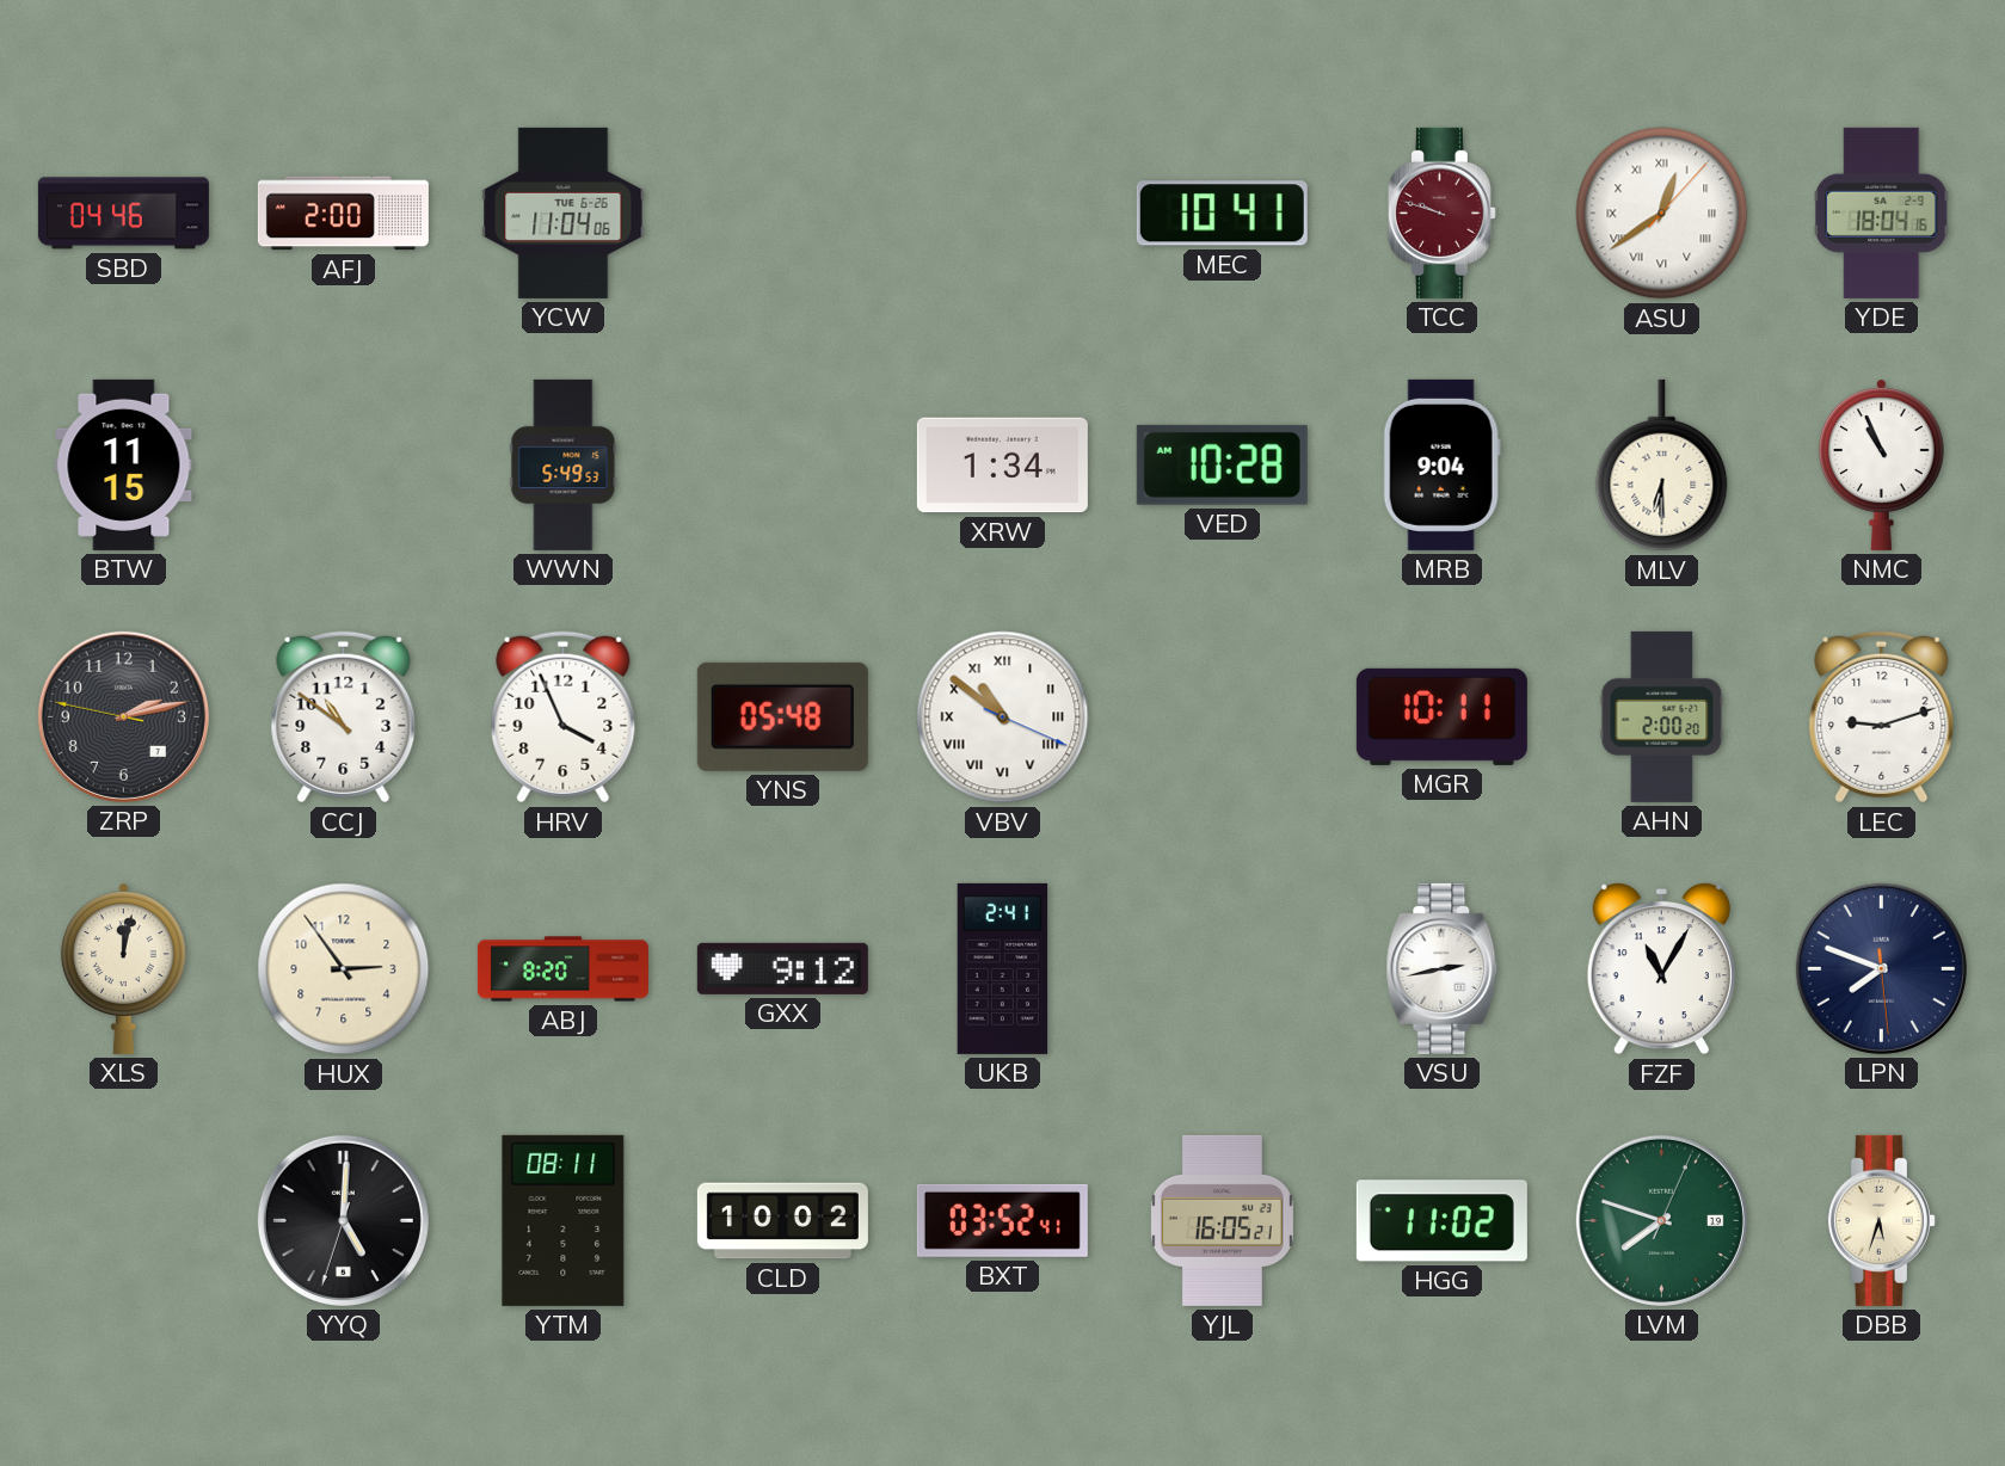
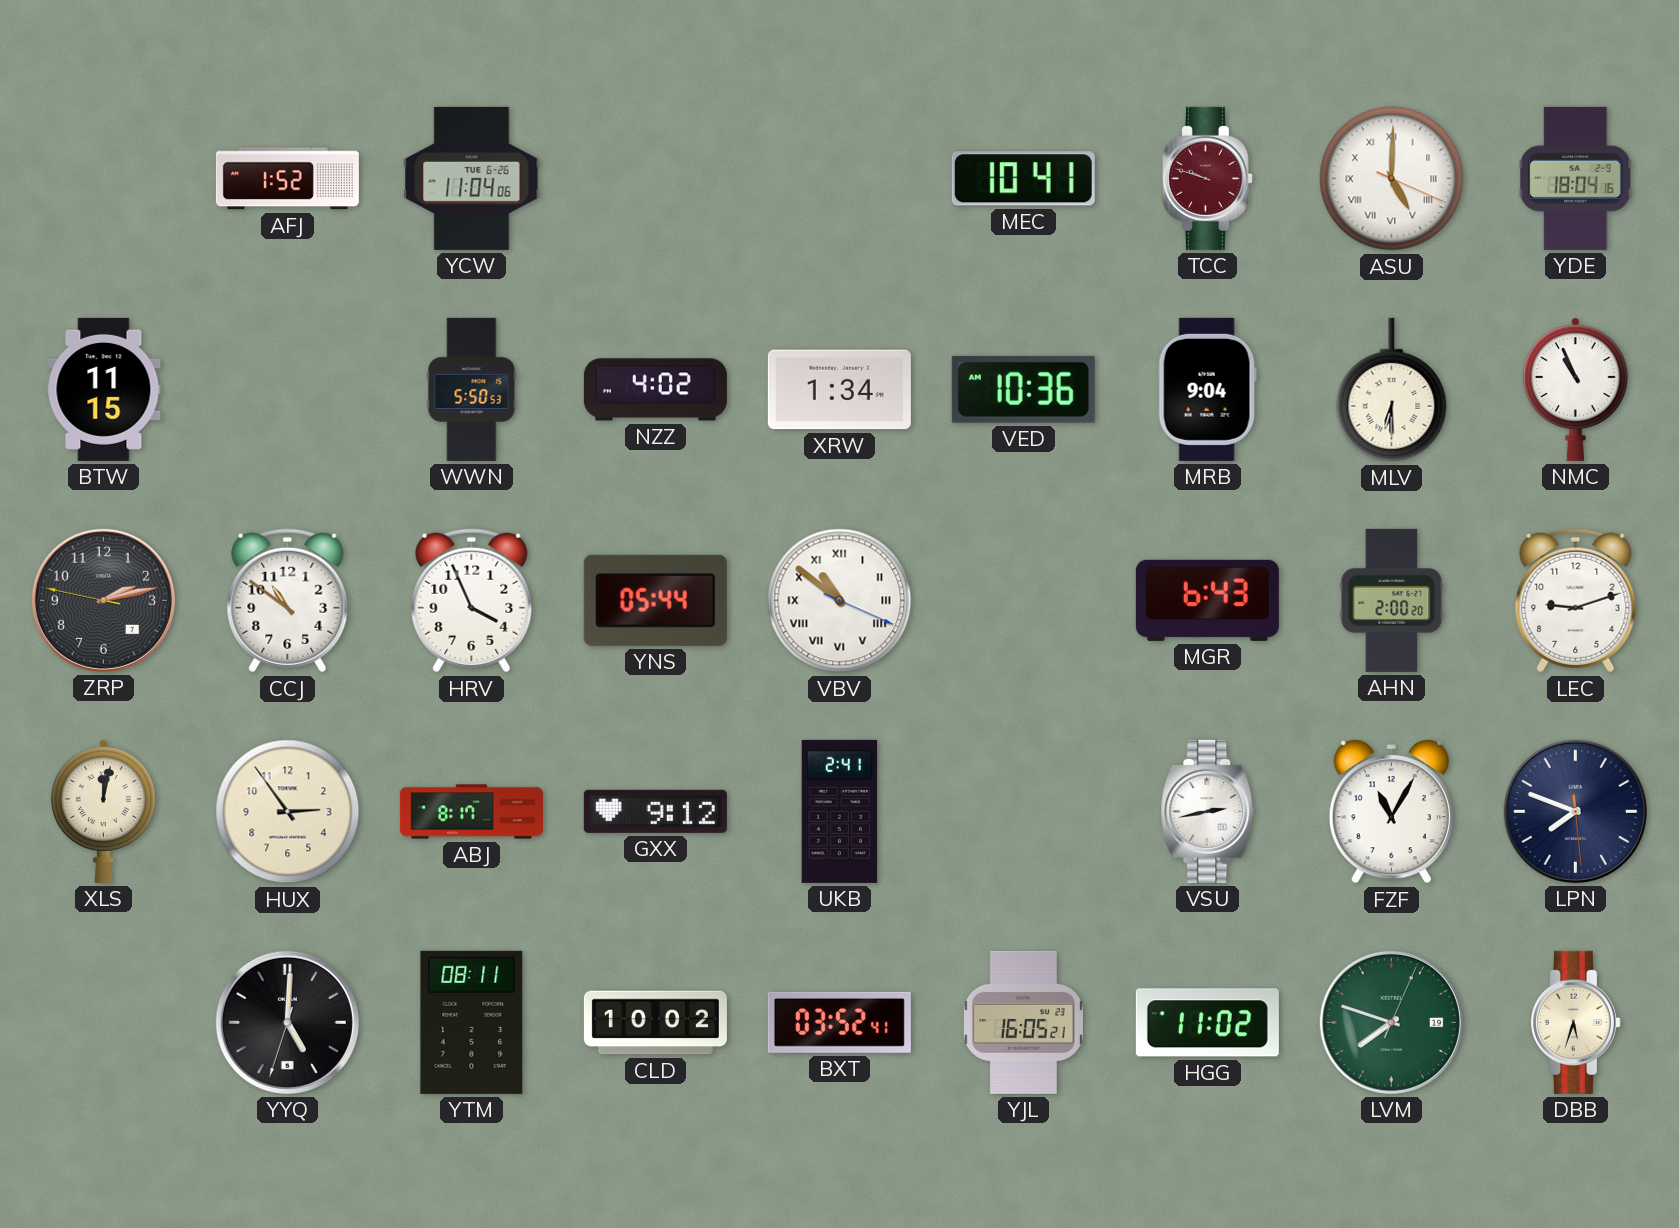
SBD: 04:46 -> none (123, 214)
AFJ: 2:00 -> 1:52 (287, 179)
ASU: 12:39 -> 5:00 (1392, 179)
WWN: 5:49 -> 5:50 (472, 389)
NZZ: none -> 4:02 (655, 390)
VED: 10:28 -> 10:36 (1023, 389)
YNS: 05:48 -> 05:44 (655, 600)
MGR: 10:11 -> 6:43 (1207, 600)
ABJ: 8:20 -> 8:17 (471, 812)
